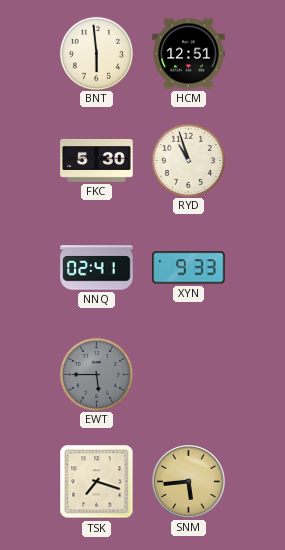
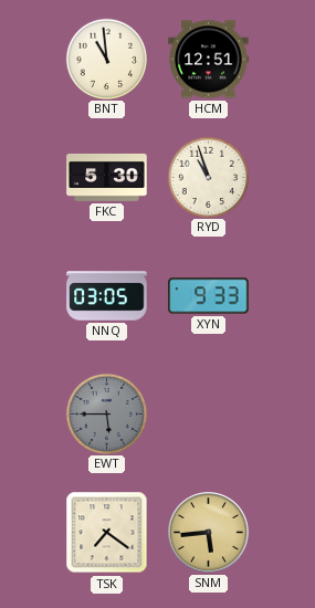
BNT: 5:59 -> 10:59 (106, 59)
NNQ: 02:41 -> 03:05 (107, 296)
TSK: 7:18 -> 7:21 (107, 533)
